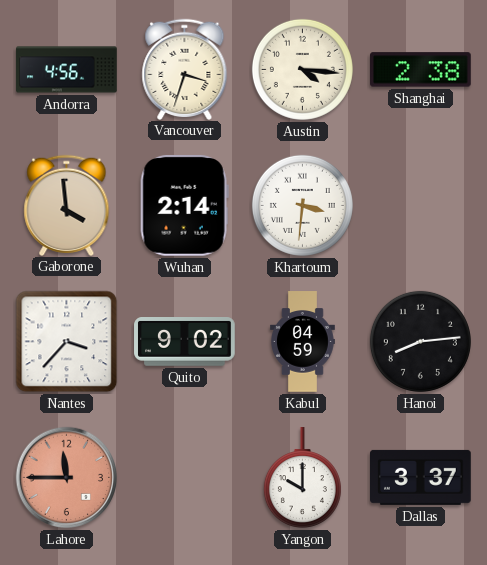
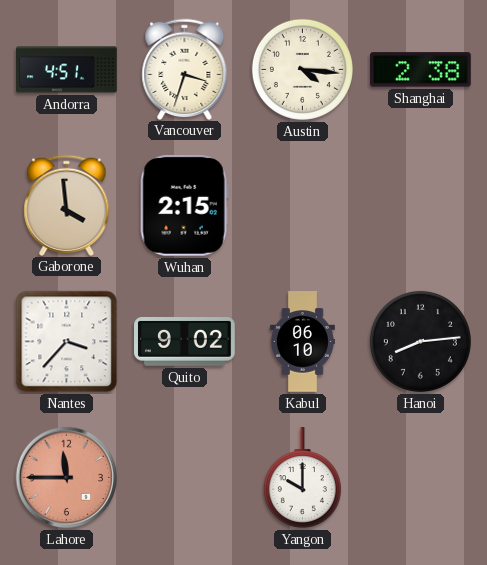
Andorra: 4:56 -> 4:51 (67, 70)
Wuhan: 2:14 -> 2:15 (184, 205)
Khartoum: 3:31 -> none (302, 205)
Kabul: 04:59 -> 06:10 (302, 342)
Dallas: 3:37 -> none (421, 477)
